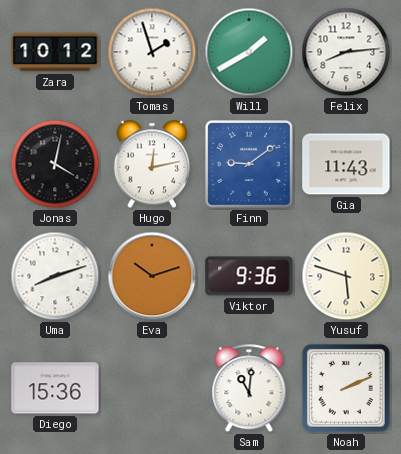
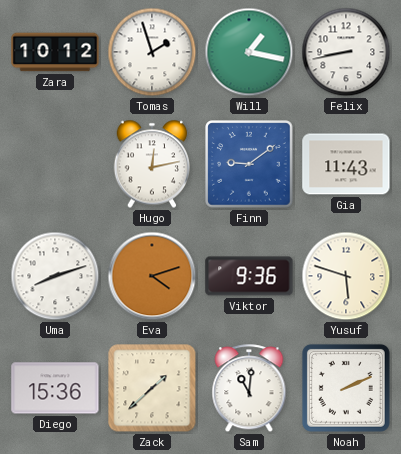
Will: 1:40 -> 1:17 (249, 52)
Felix: 8:14 -> 8:43 (346, 52)
Jonas: 4:02 -> none (55, 164)
Eva: 10:12 -> 4:12 (152, 276)
Zack: none -> 1:38 (152, 388)
